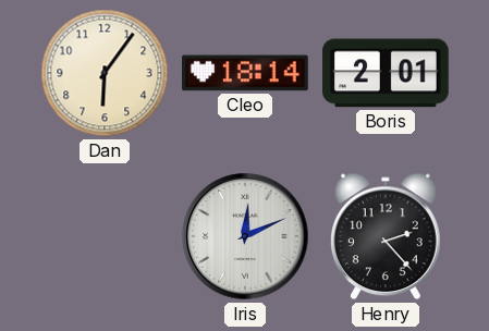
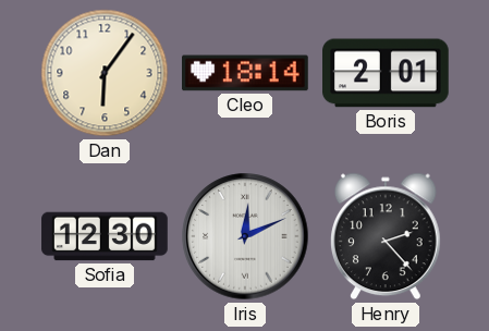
Sofia: none -> 12:30 (105, 236)
